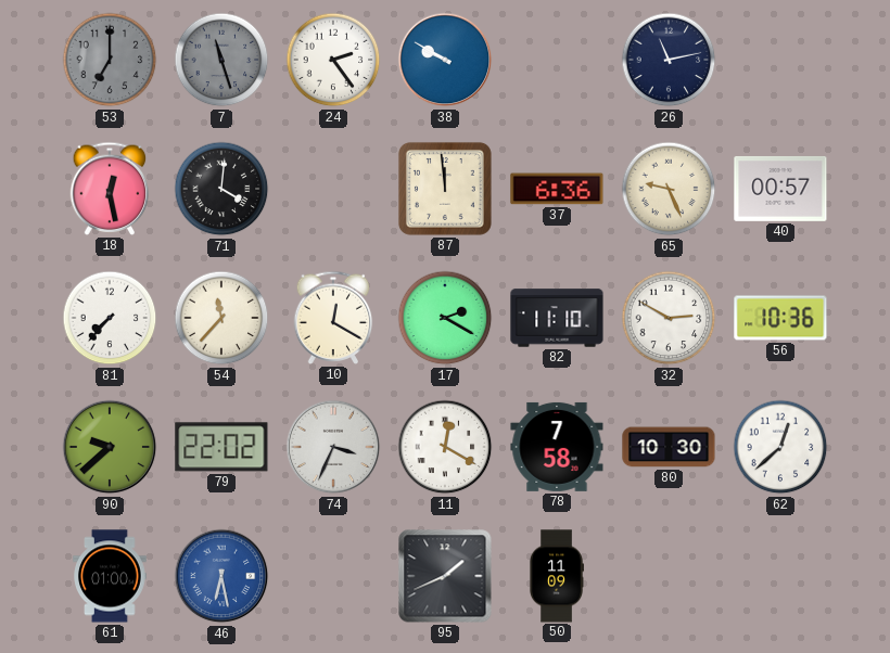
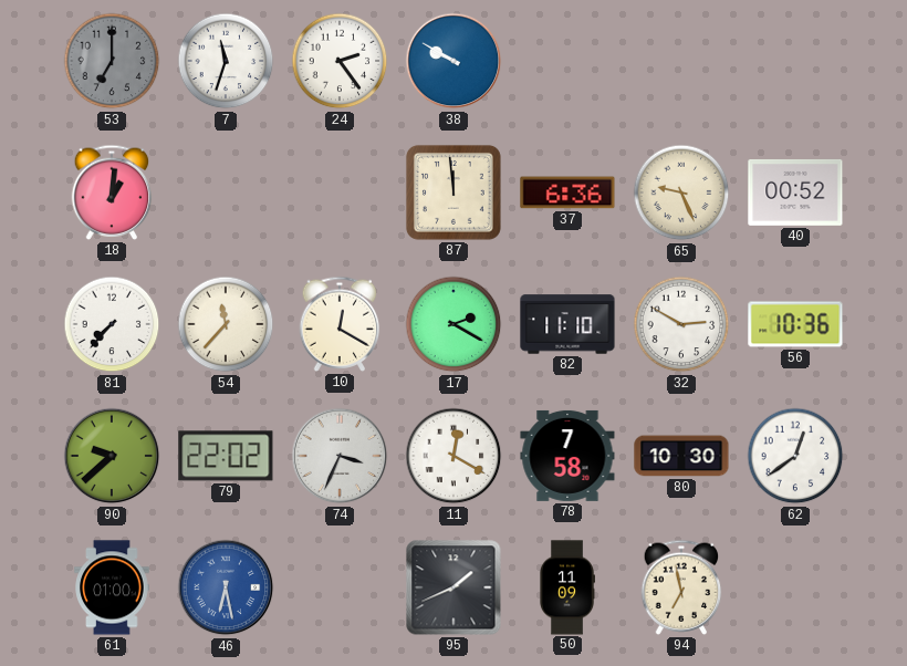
7: 11:27 -> 11:33 (226, 61)
7 dial: grey -> white (226, 61)
26: 11:13 -> none (669, 60)
18: 12:28 -> 1:01 (112, 192)
71: 4:01 -> none (221, 189)
40: 00:57 -> 00:52 (795, 192)
62: 12:38 -> 12:39 (795, 456)
94: none -> 6:58 (681, 587)
